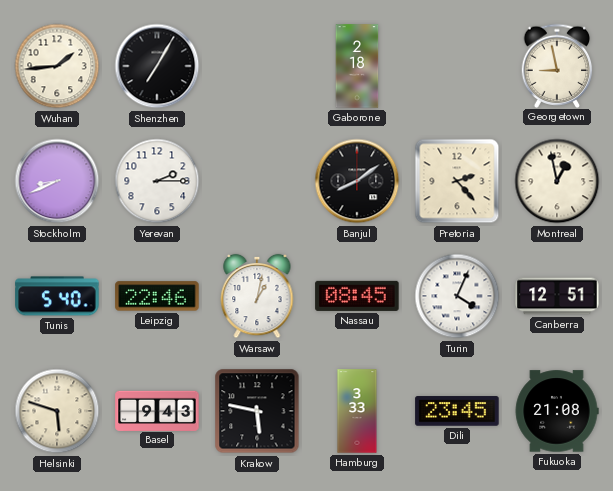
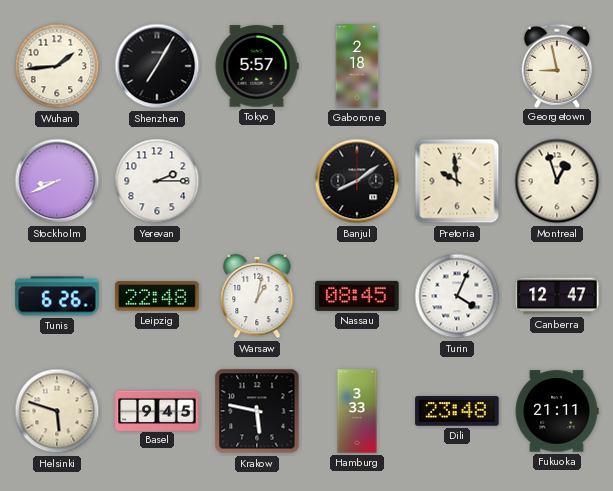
Tokyo: none -> 5:57 (257, 66)
Pretoria: 2:23 -> 9:59 (457, 181)
Montreal: 12:58 -> 12:57 (557, 181)
Tunis: 5:40 -> 6:26 (57, 296)
Leipzig: 22:46 -> 22:48 (157, 296)
Canberra: 12:51 -> 12:47 (557, 296)
Basel: 9:43 -> 9:45 (157, 410)
Dili: 23:45 -> 23:48 (457, 411)
Fukuoka: 21:08 -> 21:11 (557, 411)
